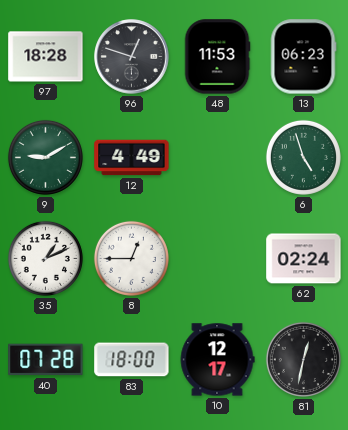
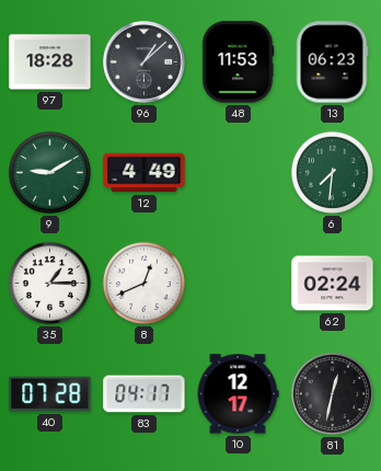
96: 12:48 -> 1:08 (145, 62)
6: 4:57 -> 7:31 (332, 172)
35: 1:11 -> 1:15 (49, 283)
8: 12:45 -> 12:41 (143, 283)
83: 18:00 -> 04:17 (145, 394)
